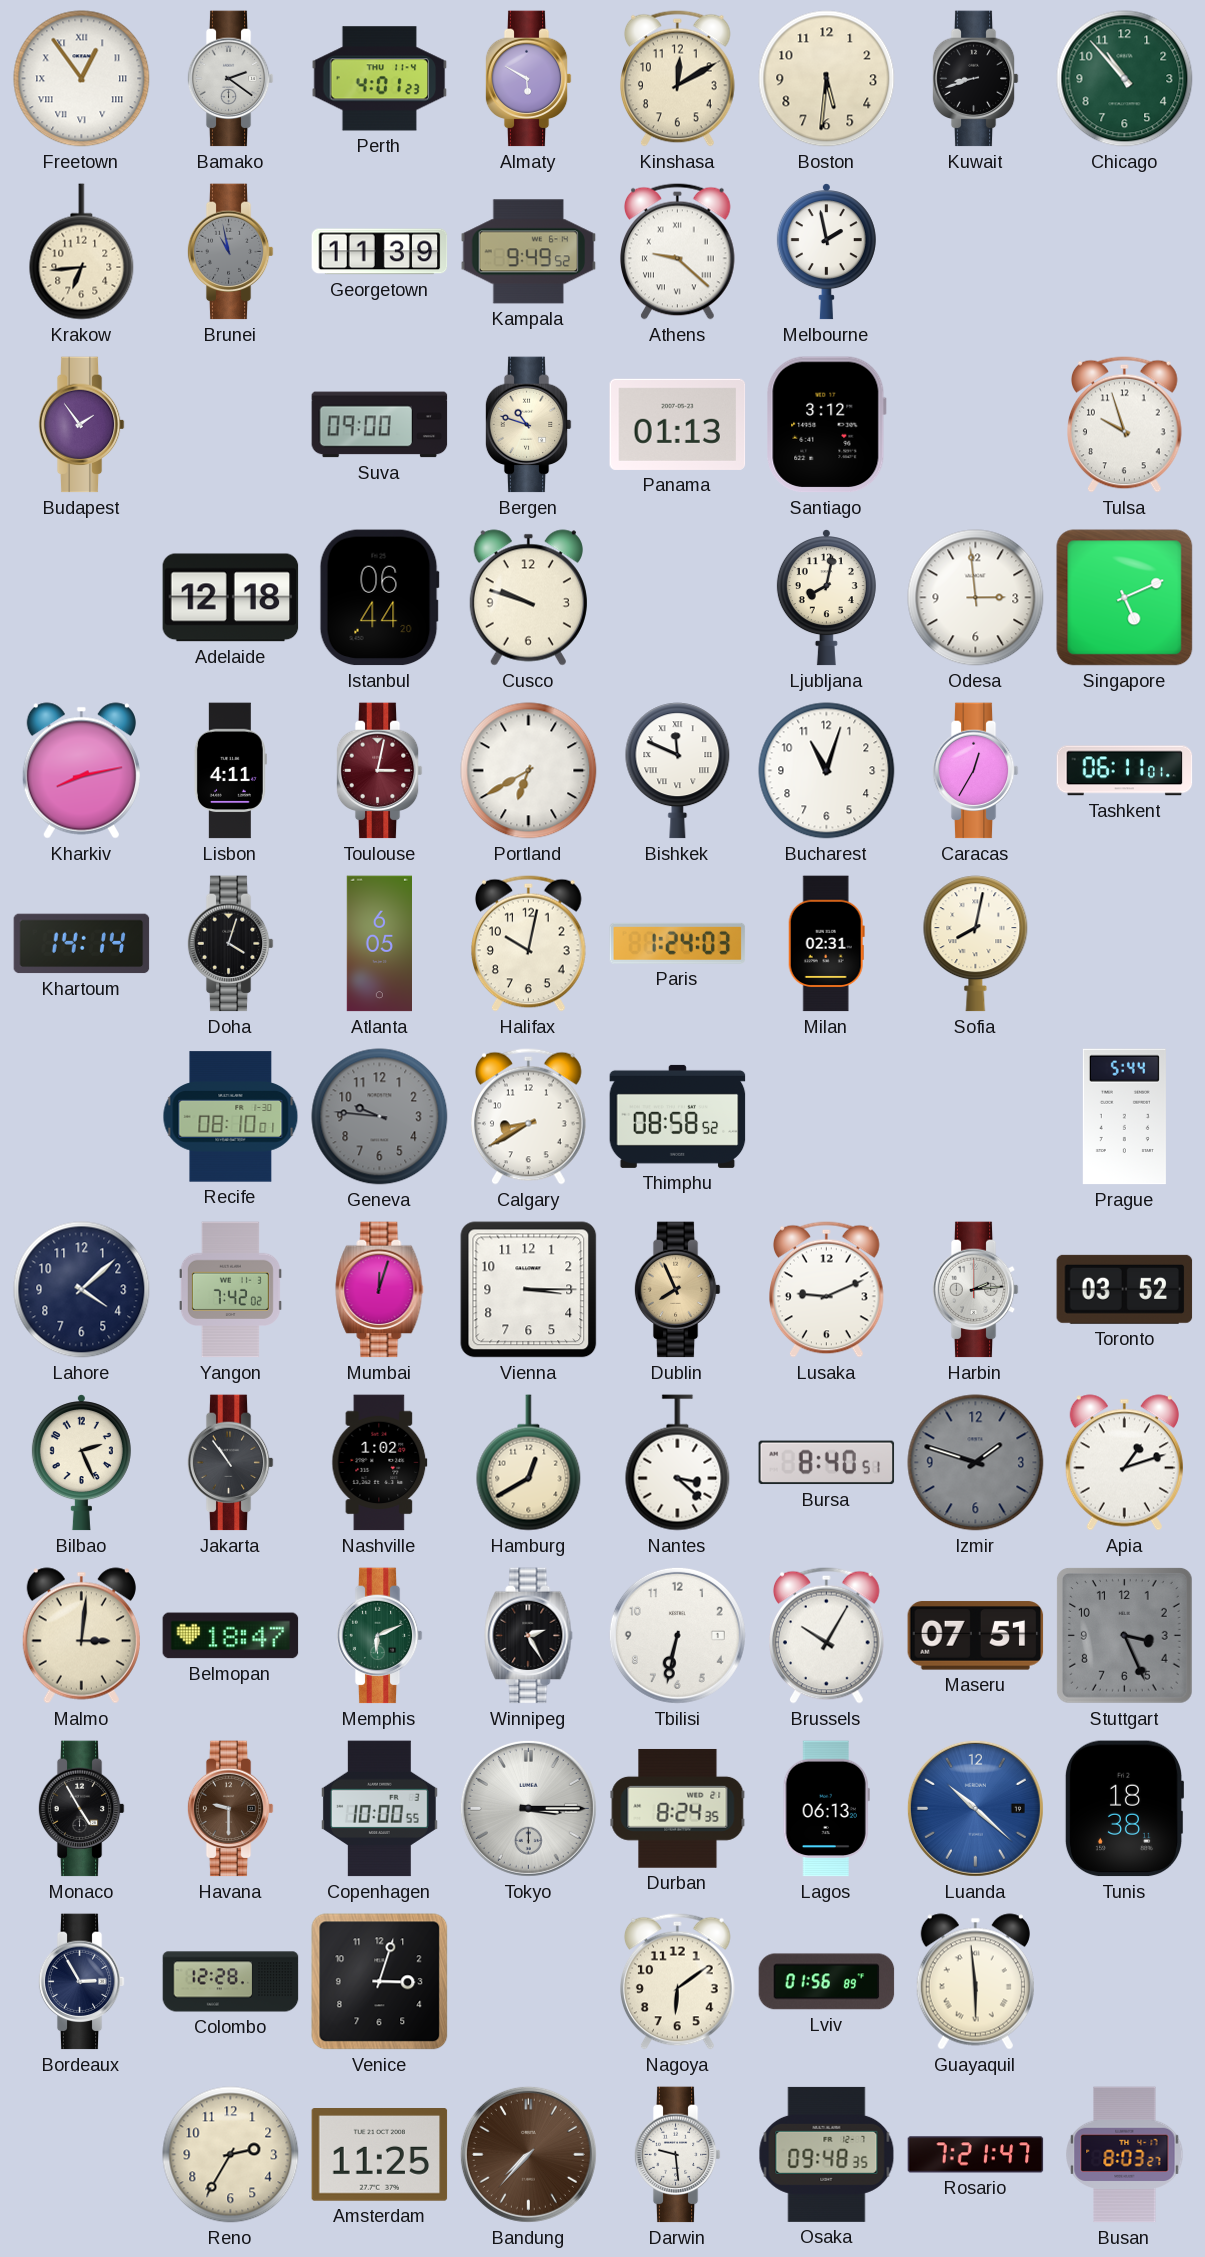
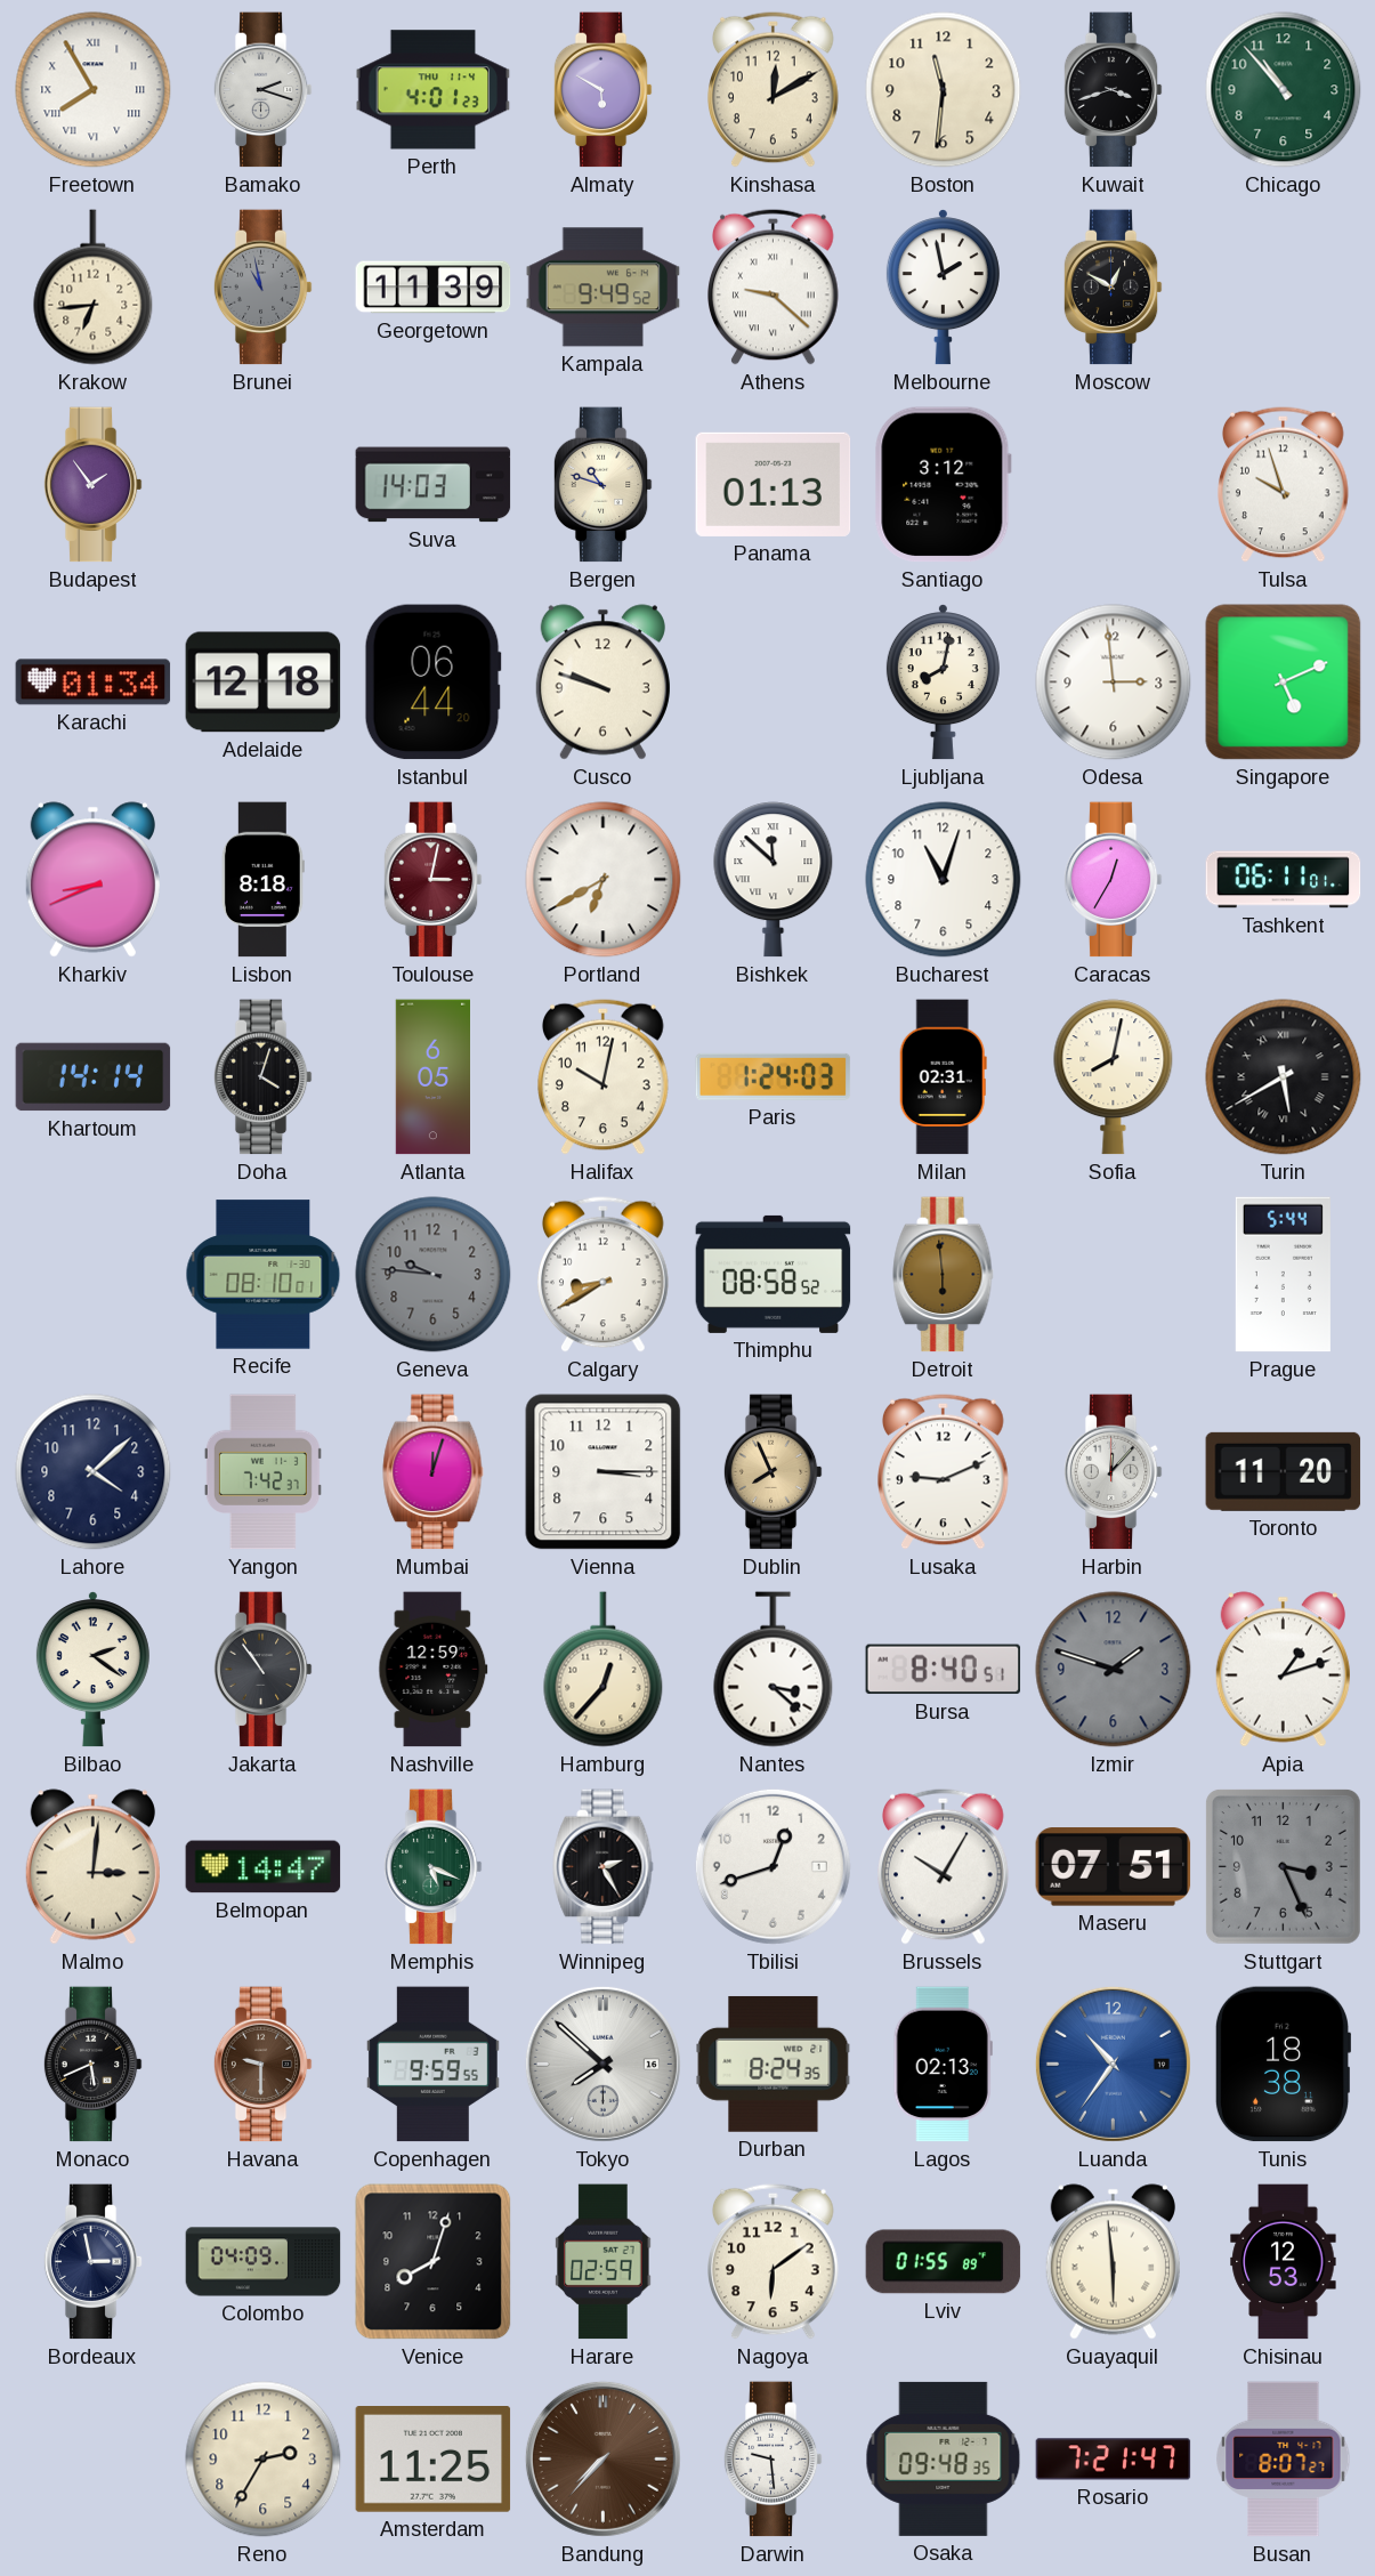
Freetown: 12:54 -> 7:55 (94, 90)
Bamako: 2:21 -> 2:18 (262, 90)
Boston: 5:31 -> 11:31 (944, 90)
Kuwait: 8:42 -> 3:42 (1113, 90)
Moscow: none -> 12:50 (1113, 288)
Suva: 09:00 -> 14:03 (434, 485)
Karachi: none -> 01:34 (94, 683)
Kharkiv: 8:13 -> 8:41 (92, 880)
Lisbon: 4:11 -> 8:18 (262, 880)
Bishkek: 11:49 -> 11:52 (774, 880)
Turin: none -> 5:40 (1284, 1077)
Detroit: none -> 5:59 (944, 1275)
Yangon: 7:42:02 -> 7:42:37 (262, 1472)
Harbin: 2:14 -> 12:07 (1113, 1472)
Toronto: 03:52 -> 11:20 (1284, 1471)
Bilbao: 2:26 -> 2:21 (92, 1670)
Nashville: 1:02 -> 12:59 (434, 1670)
Hamburg: 12:40 -> 12:37 (604, 1670)
Belmopan: 18:47 -> 14:47 (264, 1867)
Memphis: 6:11 -> 5:19 (432, 1867)
Tbilisi: 6:32 -> 12:42 (773, 1866)
Monaco: 4:55 -> 5:41 (92, 2065)
Copenhagen: 10:00 -> 9:59 (432, 2065)
Tokyo: 3:15 -> 7:52 (602, 2064)
Lagos: 06:13 -> 02:13 (943, 2065)
Luanda: 10:22 -> 10:36 (1113, 2064)
Bordeaux: 2:55 -> 2:58 (92, 2262)
Colombo: 12:28 -> 04:09 (264, 2262)
Venice: 3:03 -> 8:03 (434, 2262)
Harare: none -> 02:59 (604, 2262)
Lviv: 01:56 -> 01:55 (944, 2262)
Chisinau: none -> 12:53 (1284, 2262)
Busan: 8:03 -> 8:07 (1284, 2460)
